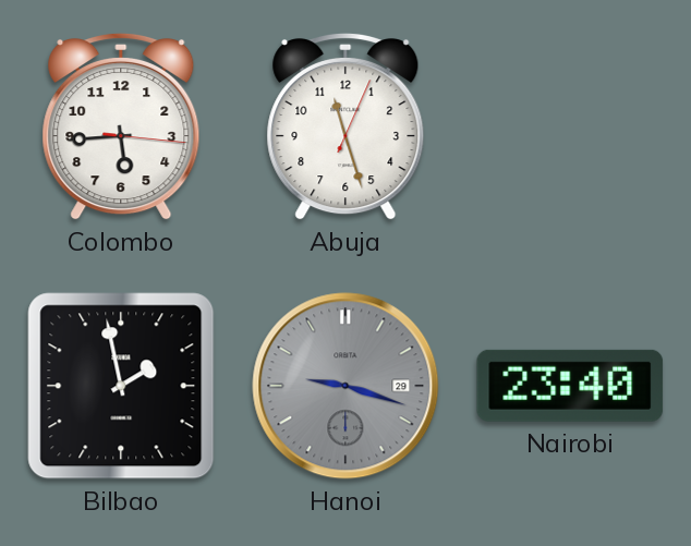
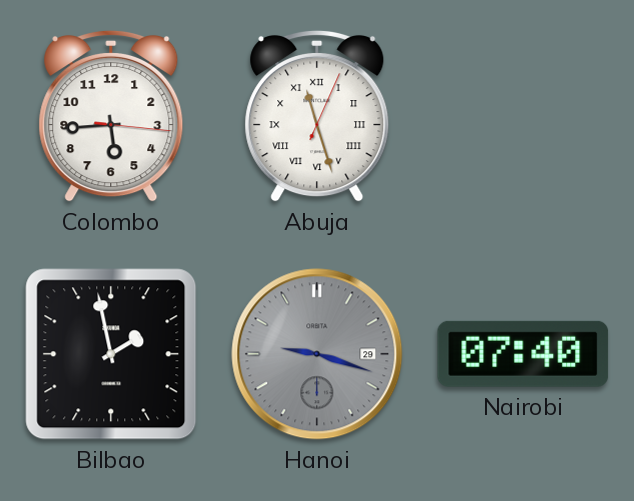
Abuja numerals: Arabic -> Roman (317, 116)
Nairobi: 23:40 -> 07:40 (523, 354)
